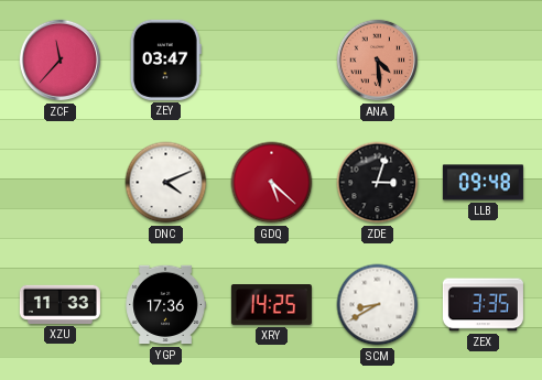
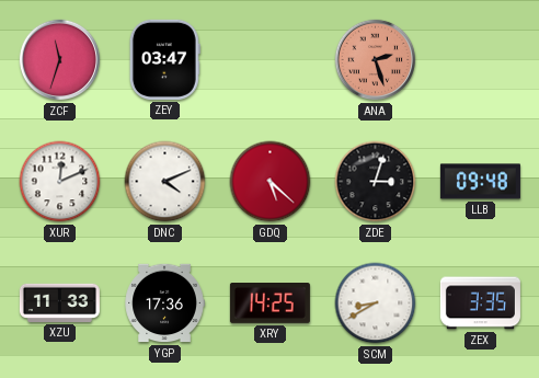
ZCF: 11:37 -> 11:33 (60, 60)
ANA: 4:29 -> 2:27 (376, 60)
XUR: none -> 12:11 (60, 182)
